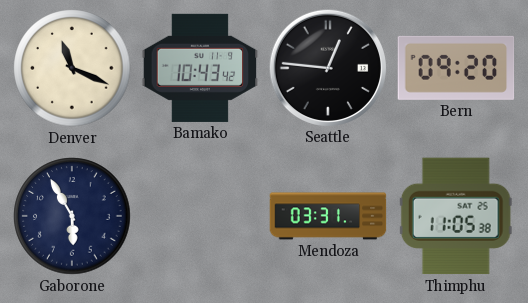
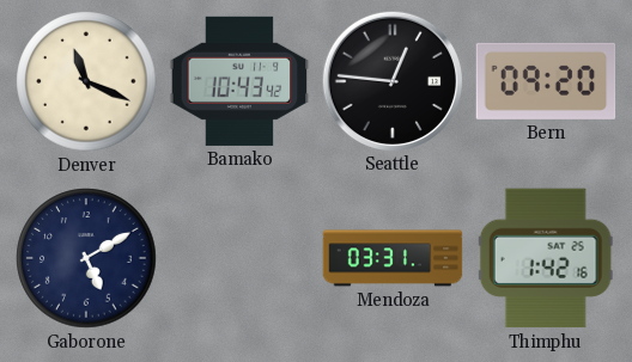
Gaborone: 5:55 -> 5:10 (86, 258)
Thimphu: 11:05 -> 1:42 (546, 258)
